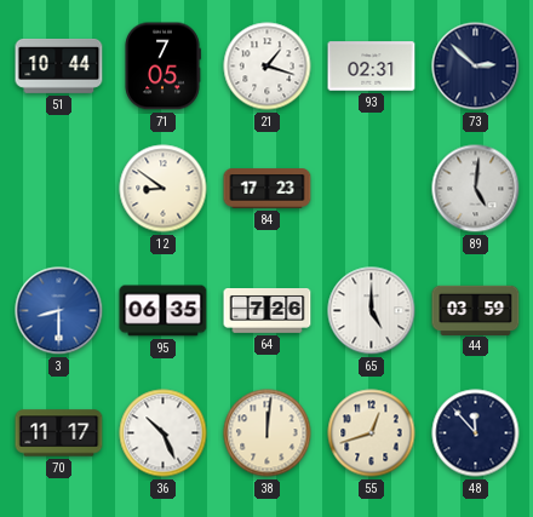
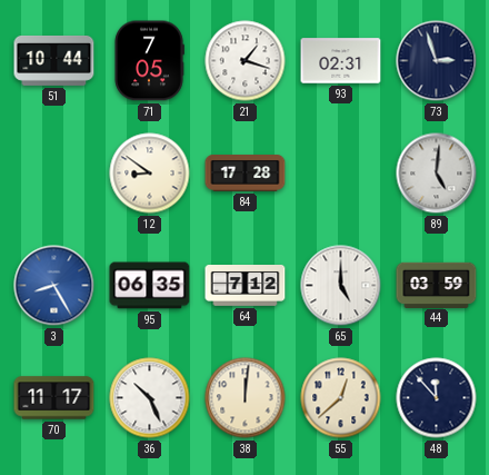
73: 2:52 -> 2:57 (437, 61)
84: 17:23 -> 17:28 (246, 174)
3: 8:30 -> 8:25 (54, 286)
64: 7:26 -> 7:12 (246, 286)
55: 12:42 -> 12:38 (341, 398)
